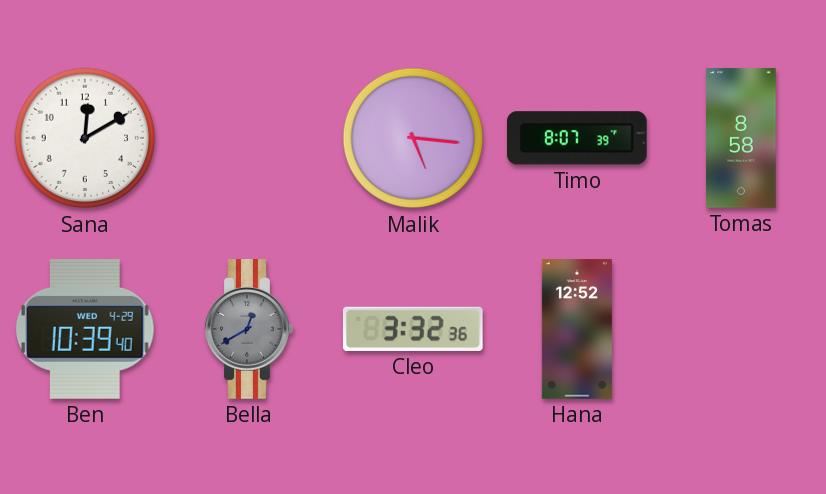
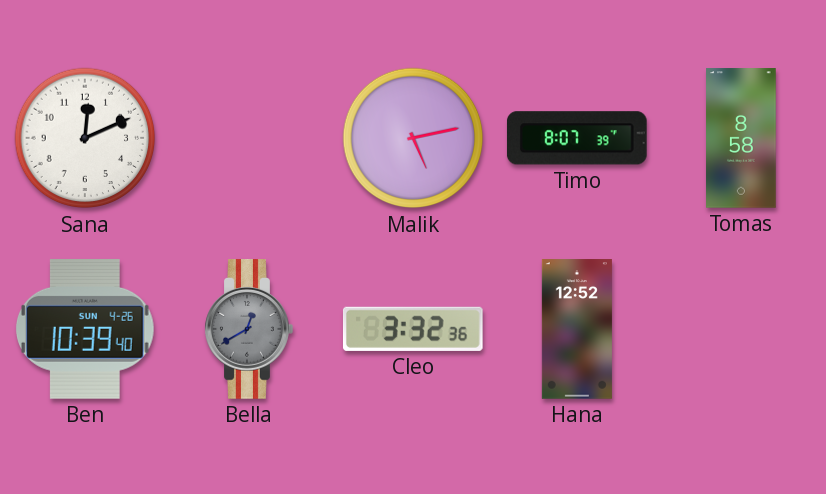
Sana: 12:10 -> 12:11 (85, 138)
Malik: 5:16 -> 5:13 (413, 138)
Ben date: WED 4-29 -> SUN 4-26 (85, 329)
